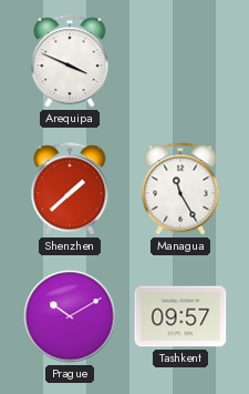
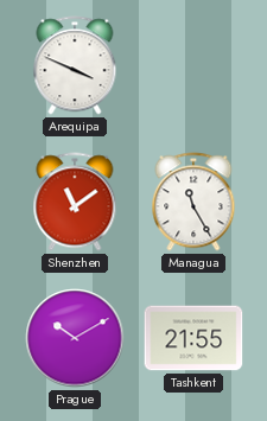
Shenzhen: 1:38 -> 11:09 (75, 202)
Tashkent: 09:57 -> 21:55 (193, 338)
